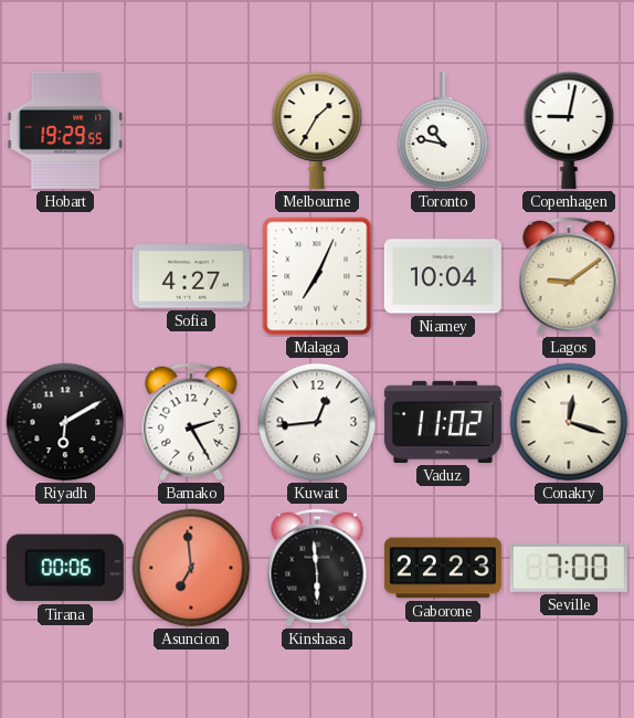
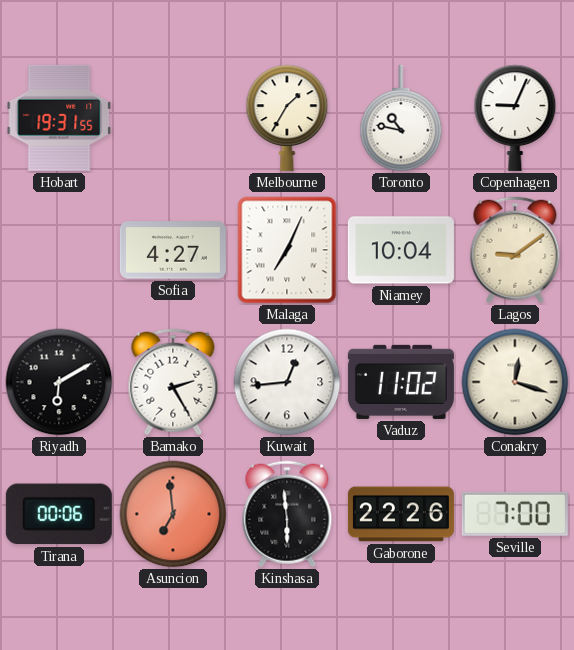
Hobart: 19:29 -> 19:31 (59, 118)
Copenhagen: 9:02 -> 9:04 (515, 118)
Gaborone: 22:23 -> 22:26 (401, 514)
